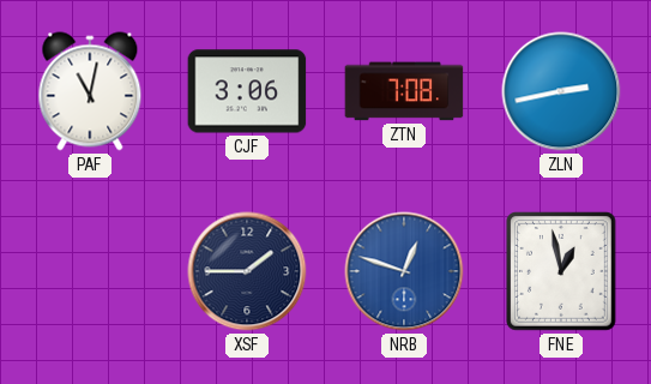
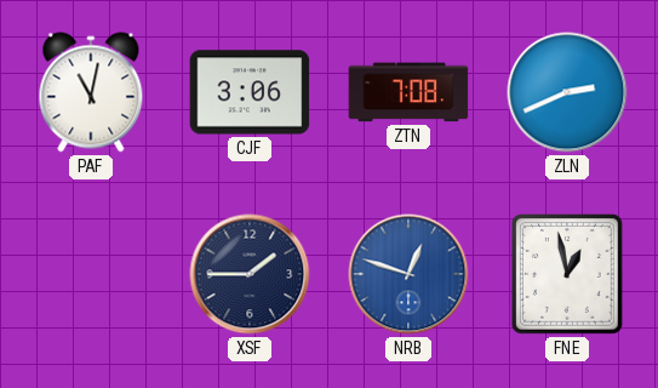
ZLN: 2:43 -> 2:41 (567, 92)
